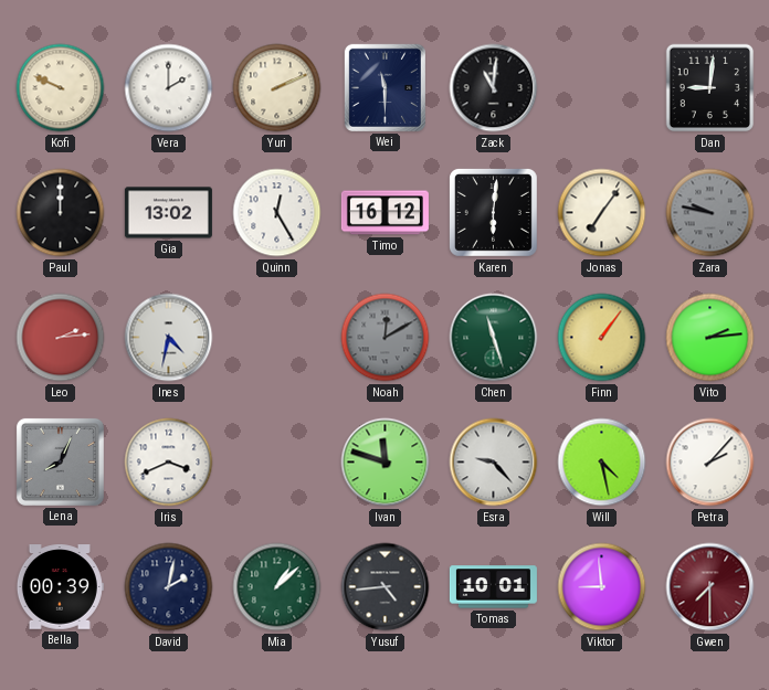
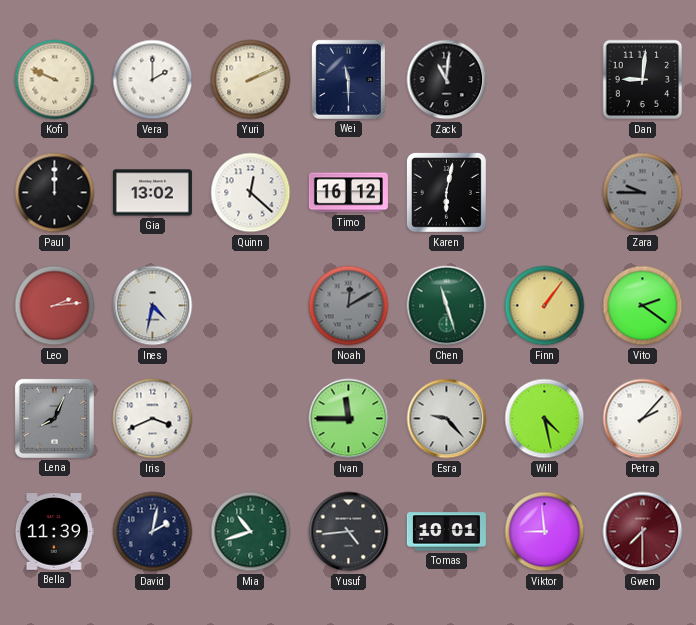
Quinn: 12:25 -> 12:22 (251, 193)
Karen: 6:01 -> 6:02 (446, 192)
Jonas: 7:06 -> none (602, 213)
Zara: 9:47 -> 9:45 (643, 193)
Vito: 2:14 -> 2:21 (643, 306)
Ivan: 11:48 -> 11:45 (349, 419)
Bella: 00:39 -> 11:39 (54, 532)
Mia: 1:08 -> 10:42 (251, 532)
